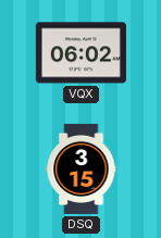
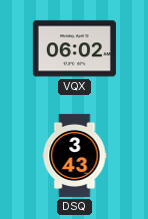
DSQ: 3:15 -> 3:43 (75, 155)
